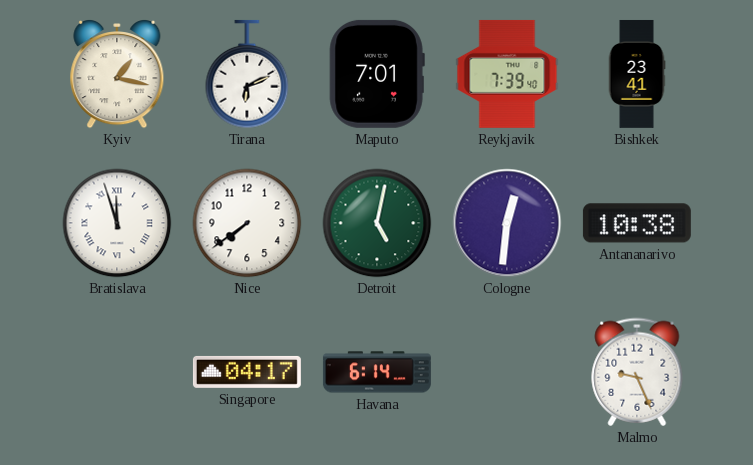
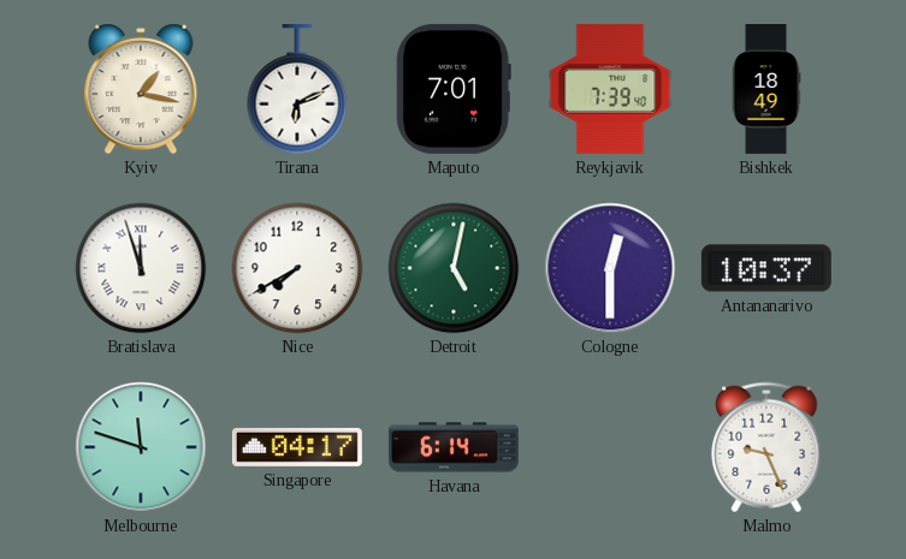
Bishkek: 23:41 -> 18:49 (766, 89)
Nice: 7:39 -> 7:40 (297, 268)
Cologne: 12:31 -> 12:30 (610, 268)
Antananarivo: 10:38 -> 10:37 (766, 268)
Melbourne: none -> 11:48 (141, 447)
